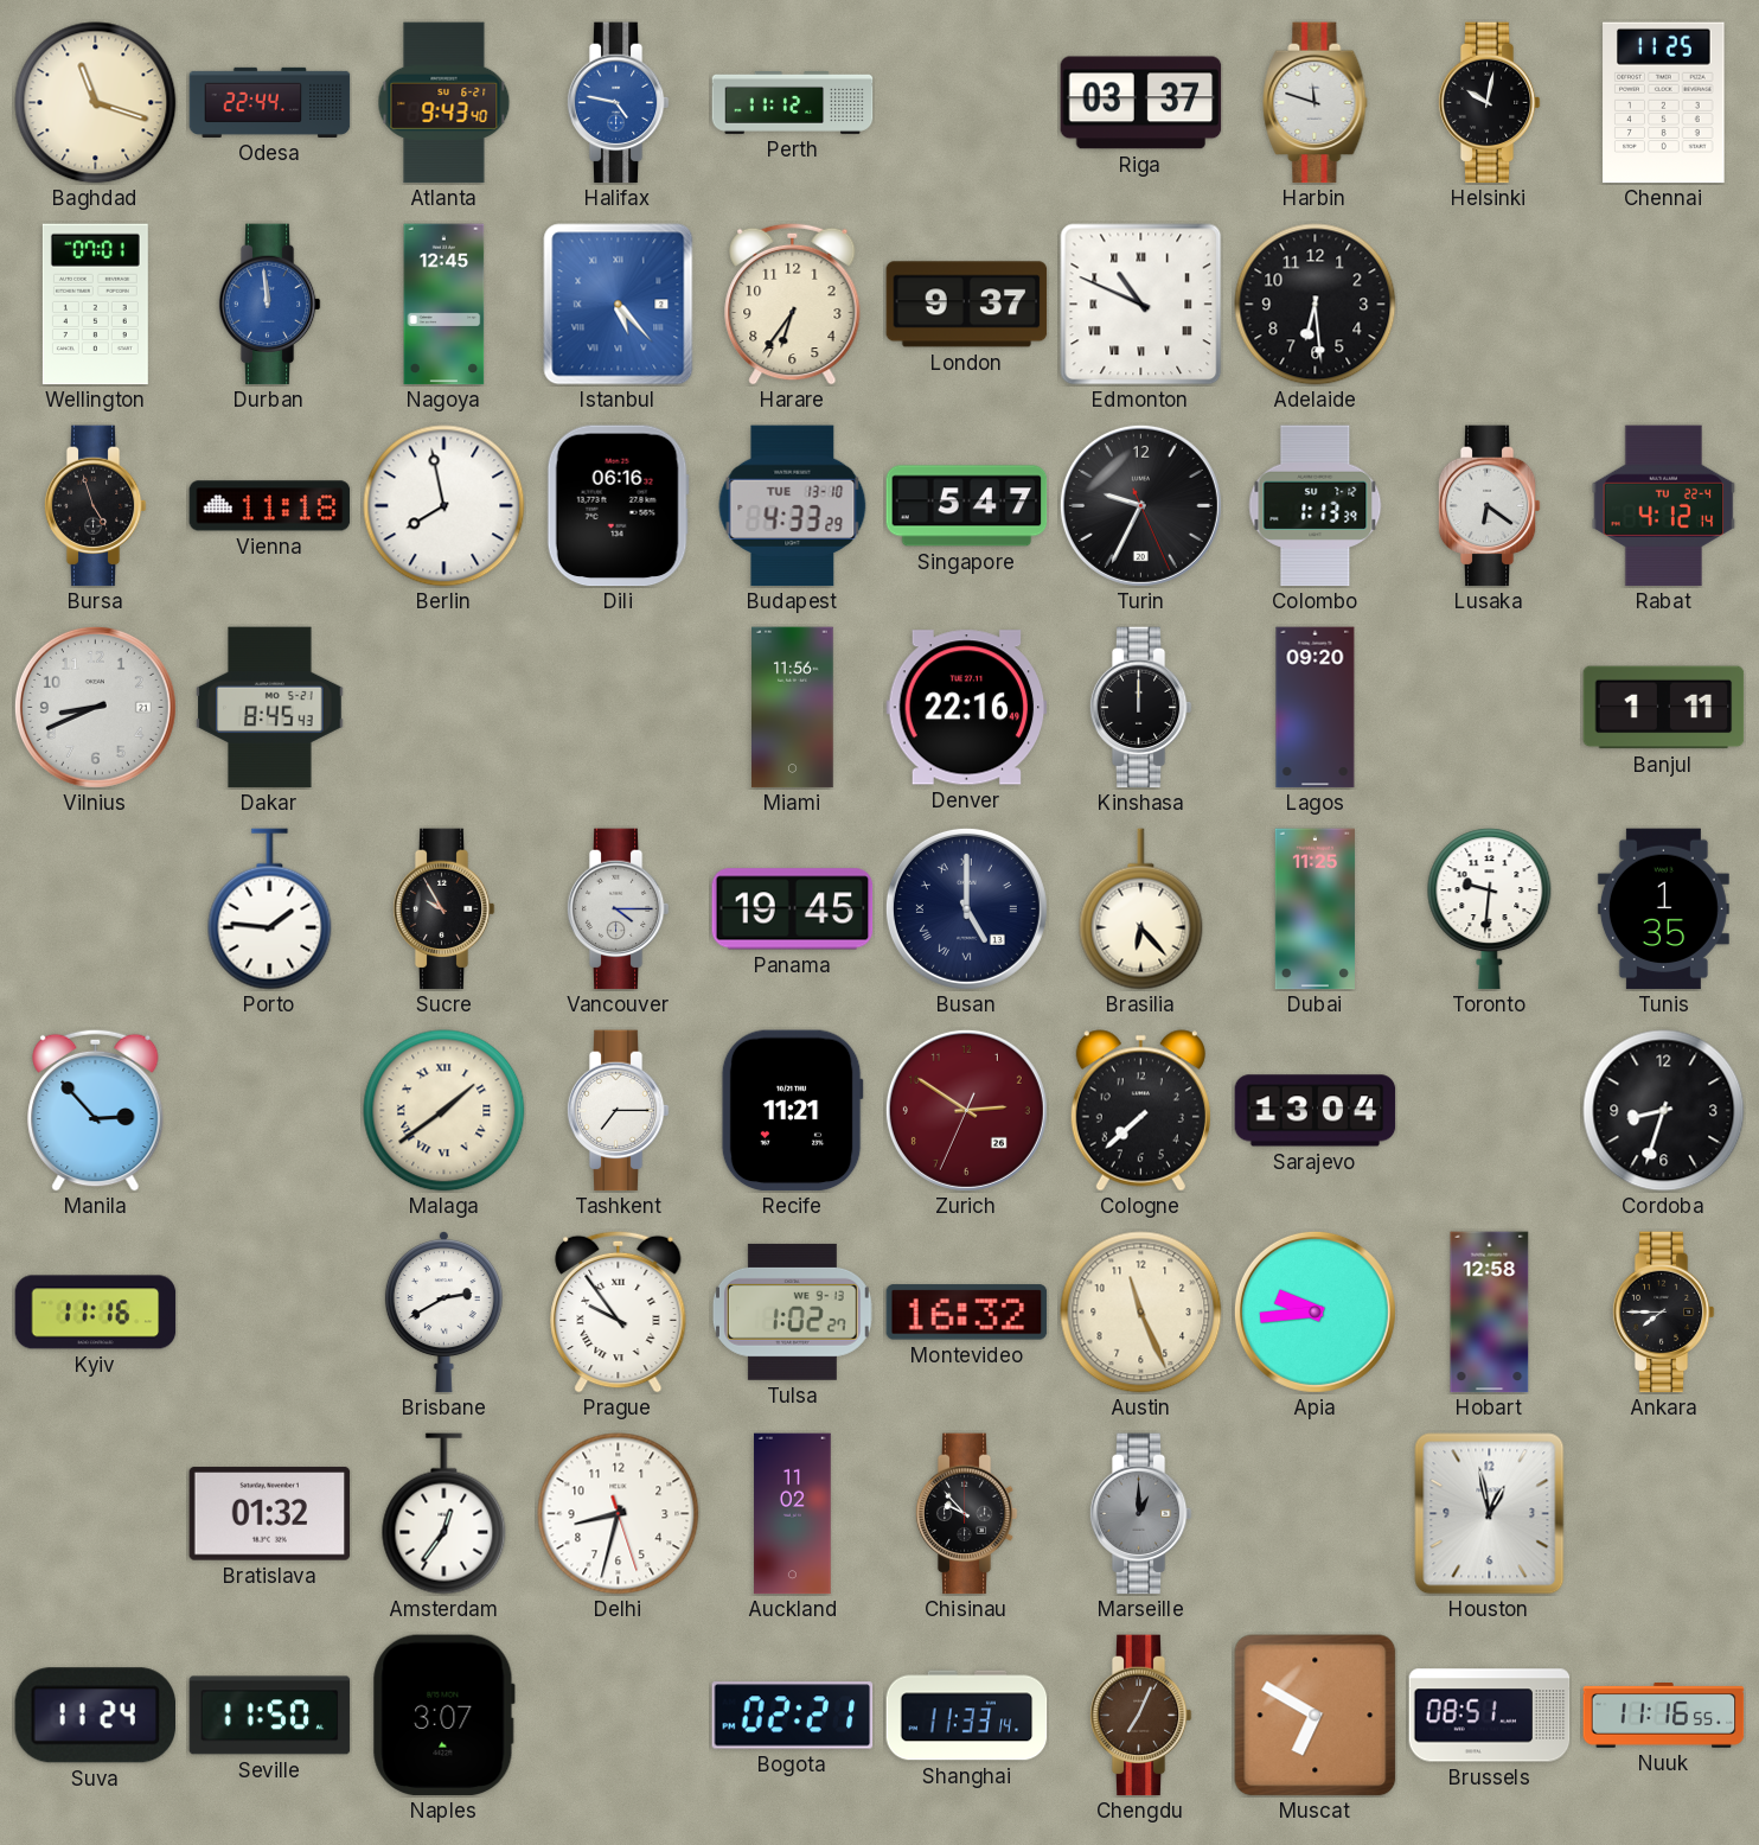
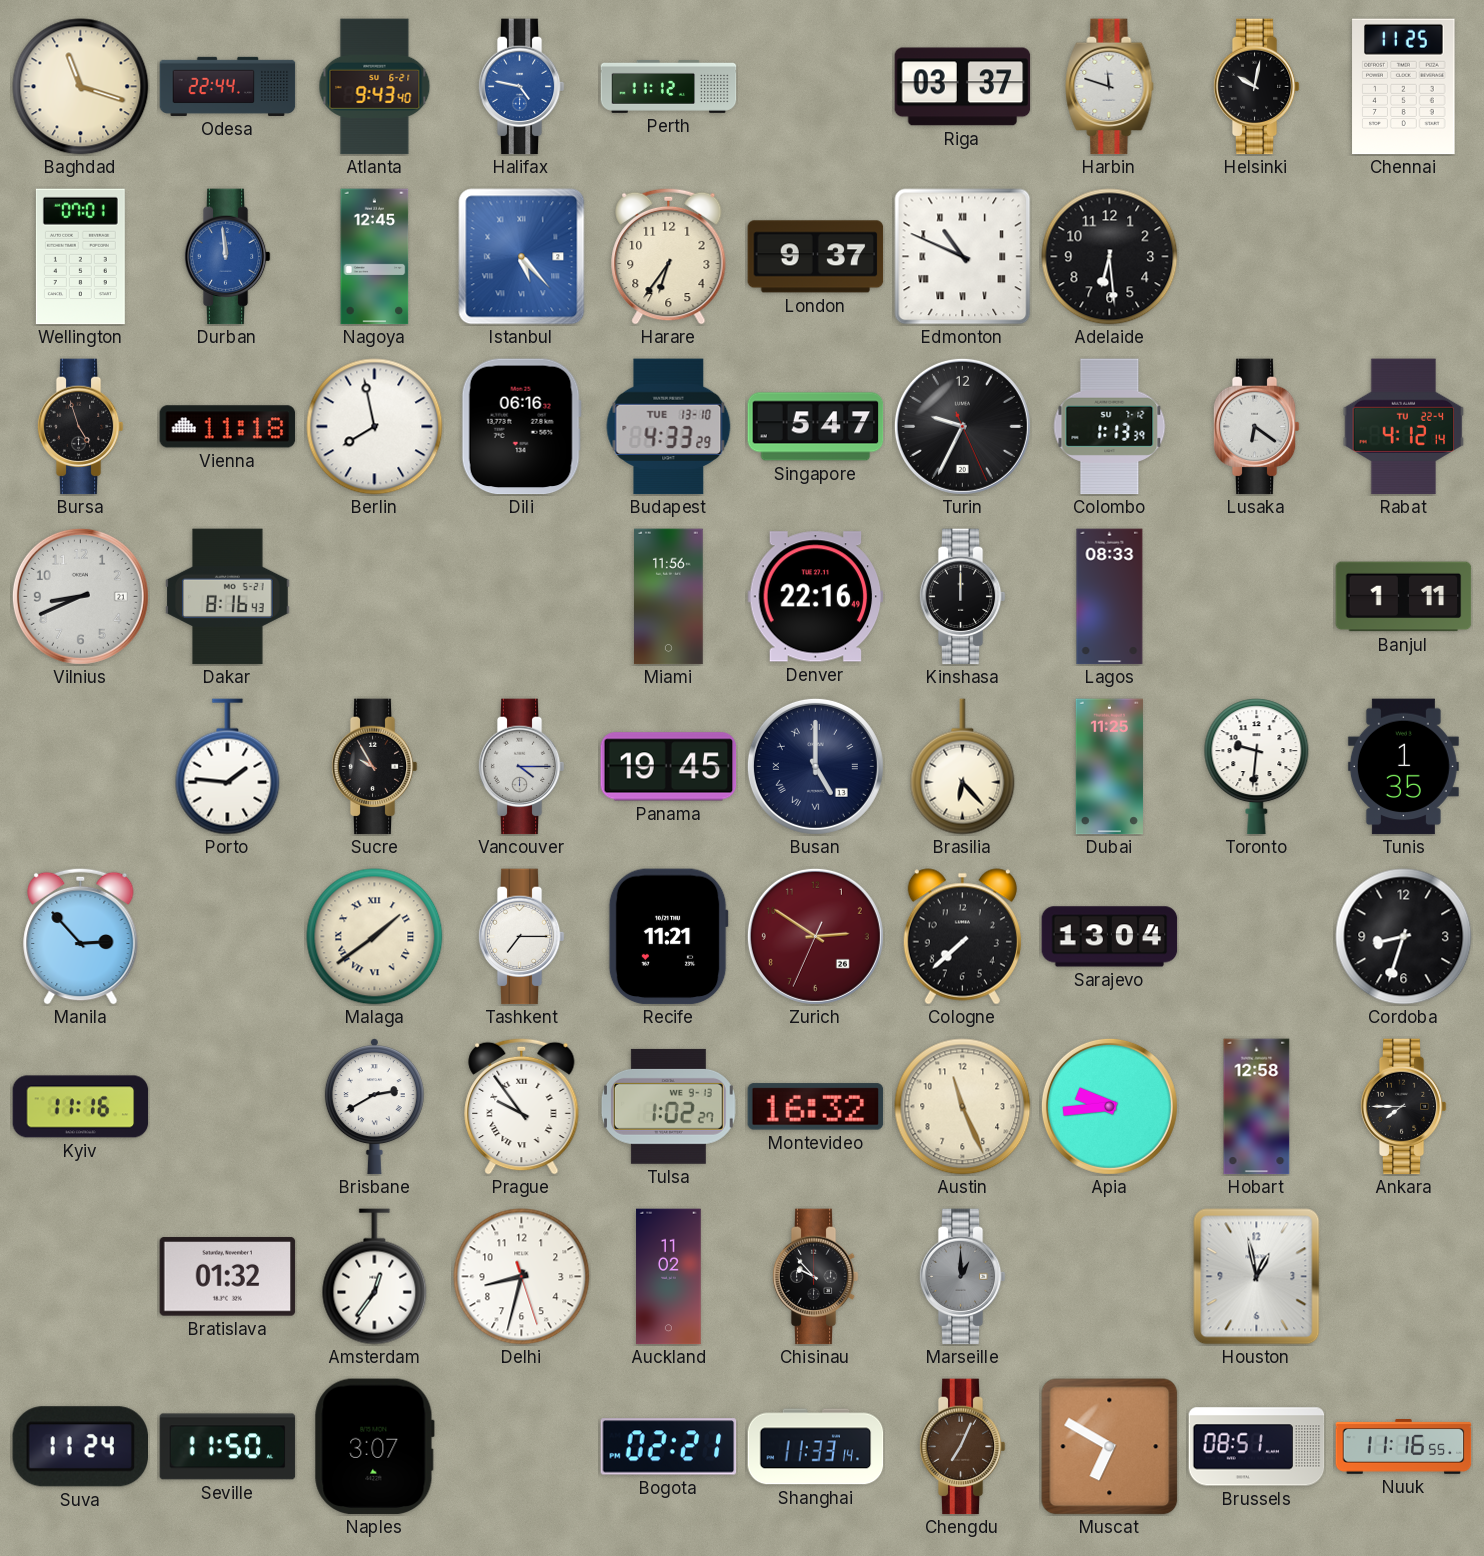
Dakar: 8:45 -> 8:16 (228, 597)
Lagos: 09:20 -> 08:33 (1110, 597)
